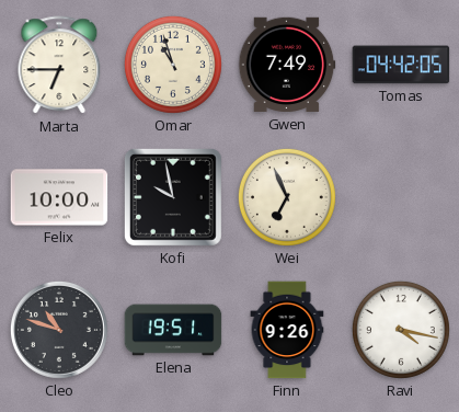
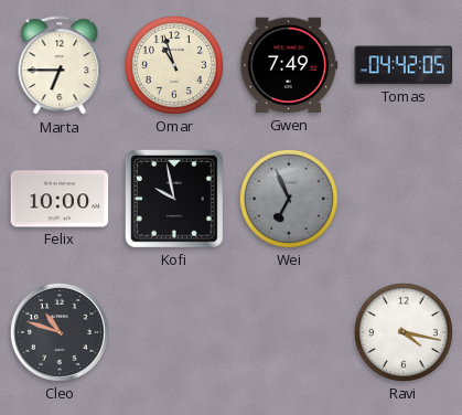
Wei dial: cream -> grey (289, 199)
Elena: 19:51 -> none (173, 330)
Finn: 9:26 -> none (287, 330)
